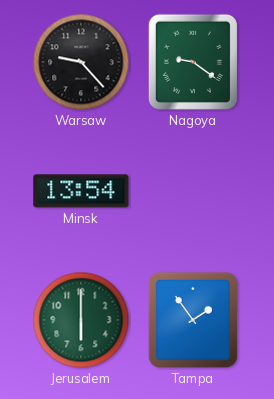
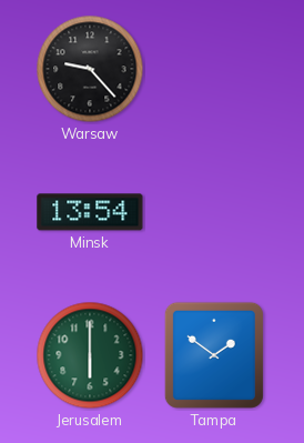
Nagoya: 9:21 -> none (193, 62)
Tampa: 1:54 -> 1:51 (214, 355)
